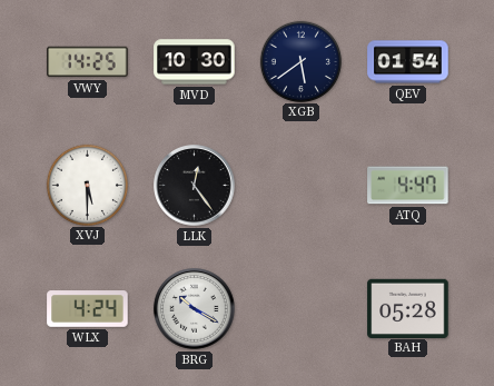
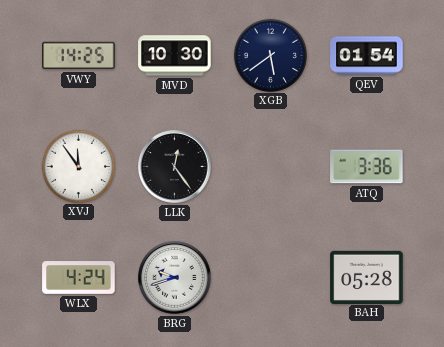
XVJ: 5:30 -> 11:54 (78, 166)
ATQ: 4:47 -> 3:36 (367, 167)
BRG: 10:20 -> 9:42 (175, 278)
